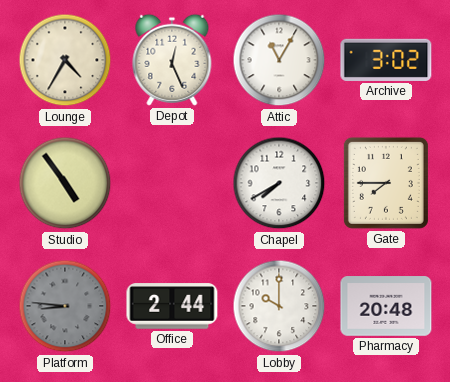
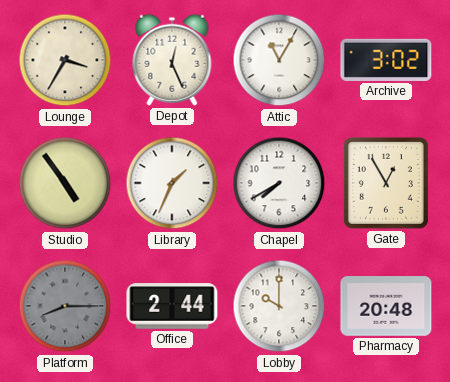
Lounge: 4:35 -> 3:35 (65, 60)
Library: none -> 1:34 (172, 183)
Gate: 7:45 -> 12:55 (386, 183)
Platform: 8:46 -> 8:15 (65, 306)
